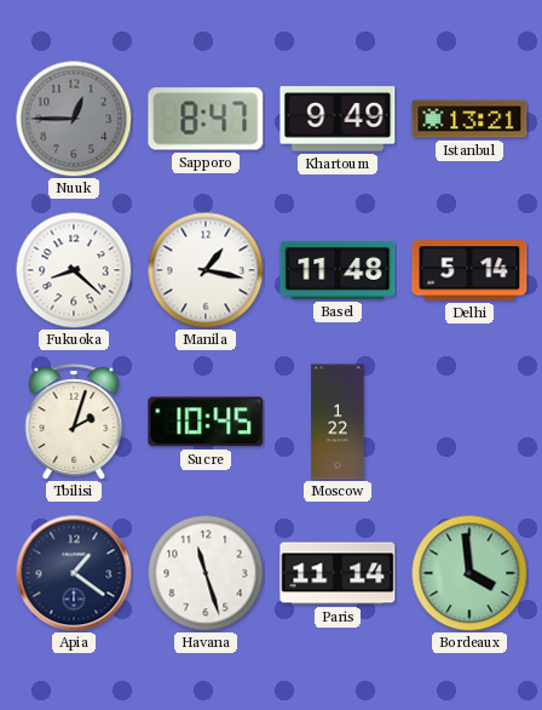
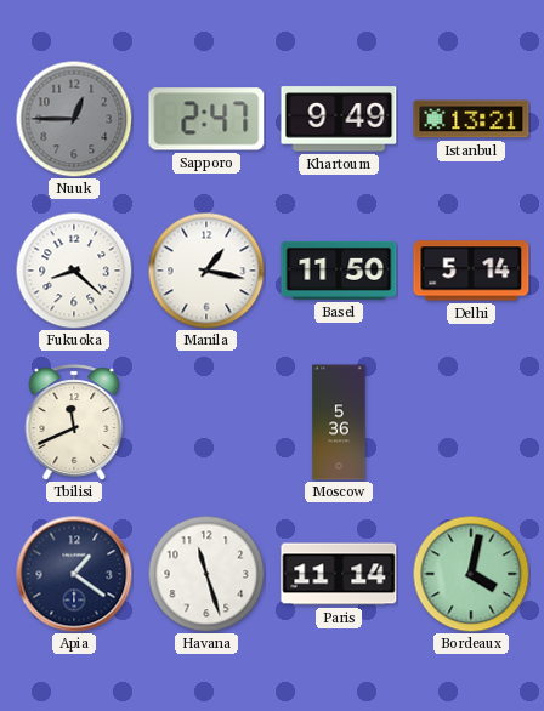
Sapporo: 8:47 -> 2:47 (206, 119)
Basel: 11:48 -> 11:50 (339, 271)
Tbilisi: 2:03 -> 11:41 (74, 422)
Sucre: 10:45 -> none (206, 422)
Moscow: 1:22 -> 5:36 (339, 422)
Bordeaux: 3:59 -> 4:02 (471, 574)
